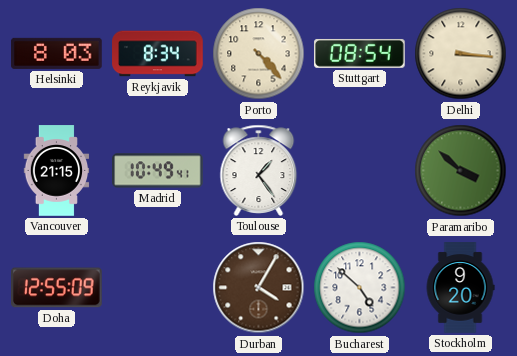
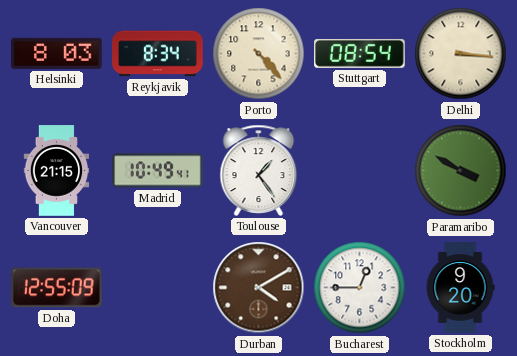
Paramaribo: 3:52 -> 3:50 (461, 171)
Durban: 4:05 -> 4:10 (259, 288)
Bucharest: 4:52 -> 12:45 (360, 288)
